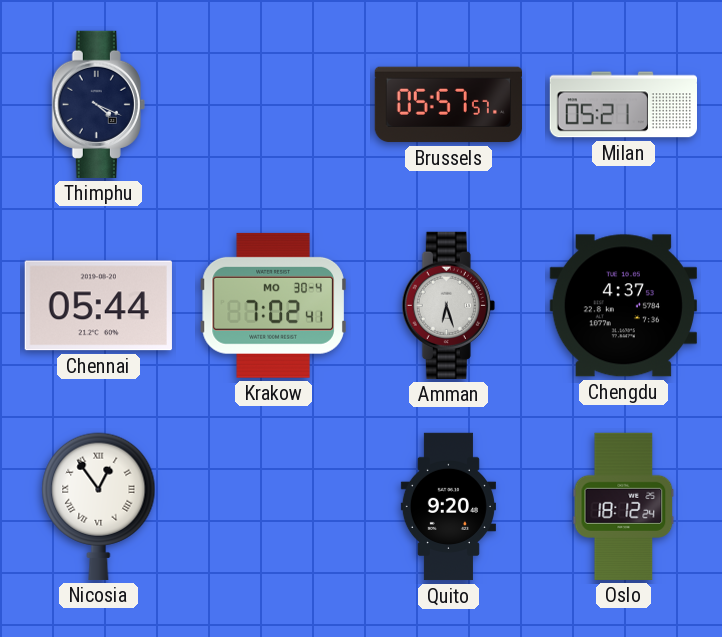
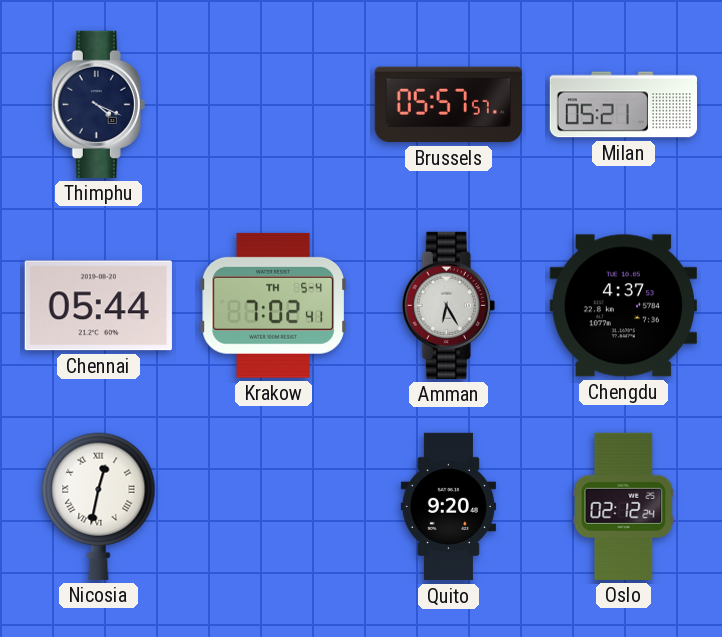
Krakow date: MO 30-4 -> TH 5-4 (273, 305)
Amman: 6:27 -> 6:25 (448, 305)
Nicosia: 12:54 -> 12:32 (99, 506)
Oslo: 18:12 -> 02:12 (624, 506)
